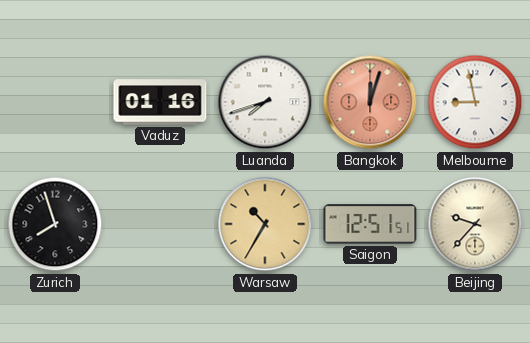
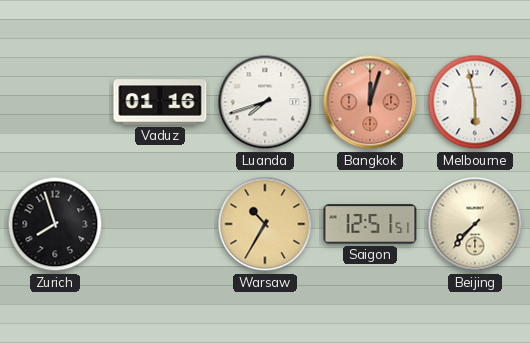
Melbourne: 8:58 -> 5:58 (475, 102)
Beijing: 9:37 -> 7:37 (475, 224)
